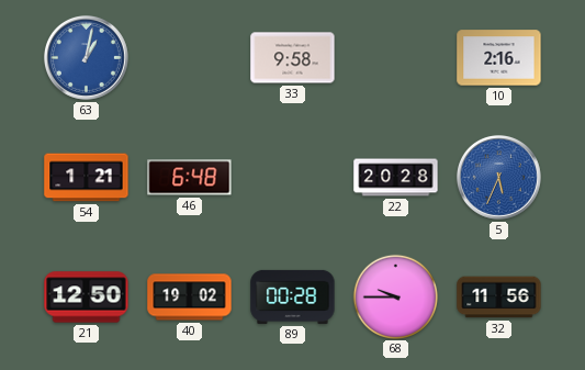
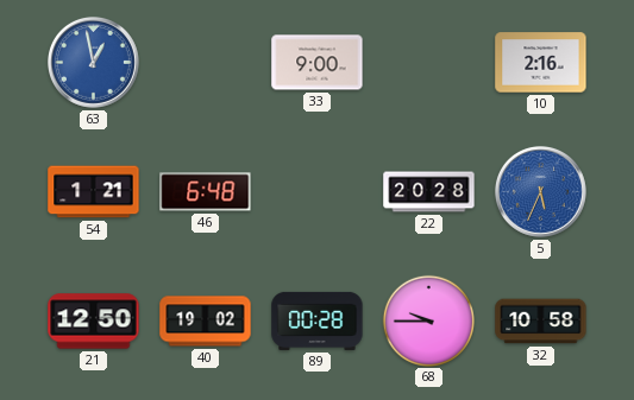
63: 1:02 -> 12:58 (93, 62)
33: 9:58 -> 9:00 (318, 63)
32: 11:56 -> 10:58 (541, 322)
